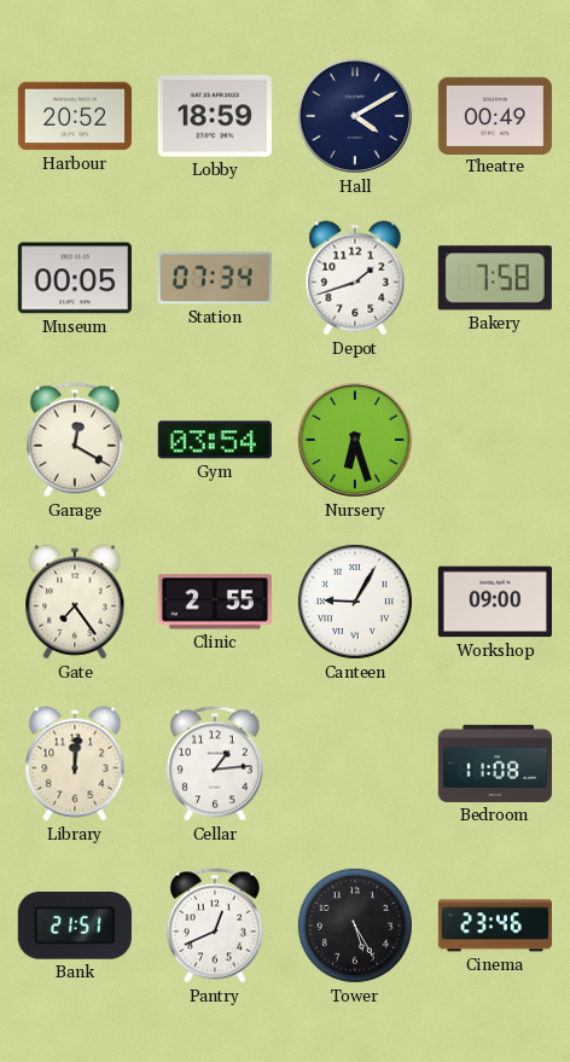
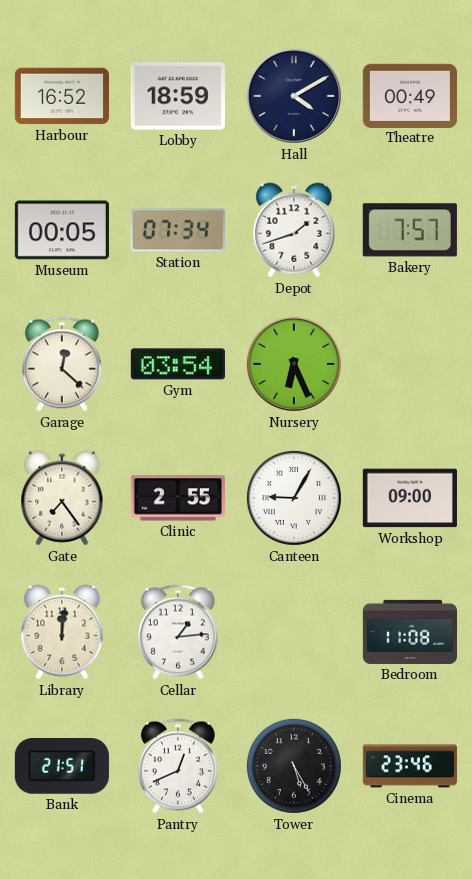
Harbour: 20:52 -> 16:52 (62, 96)
Bakery: 7:58 -> 7:57 (410, 230)
Garage: 12:20 -> 12:22 (62, 364)
Nursery: 6:27 -> 6:26 (294, 364)
